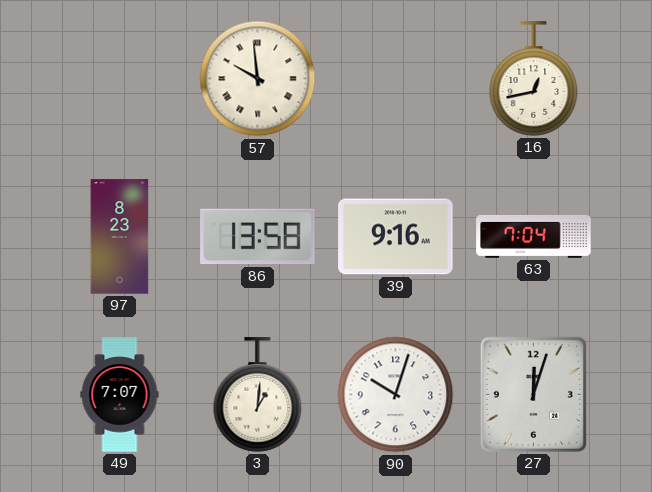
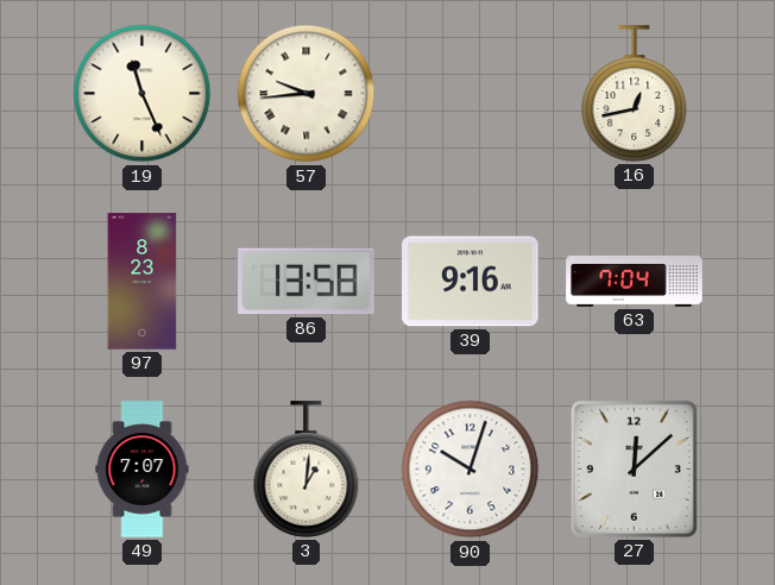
19: none -> 11:26 (143, 94)
57: 9:59 -> 9:44 (307, 94)
27: 12:03 -> 12:08 (634, 468)
